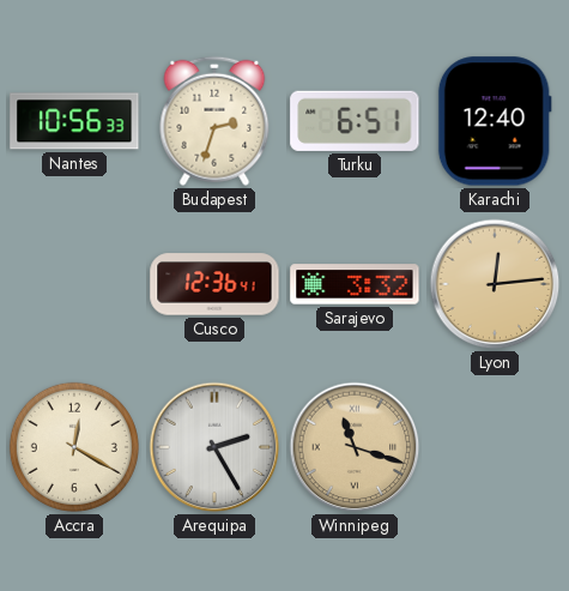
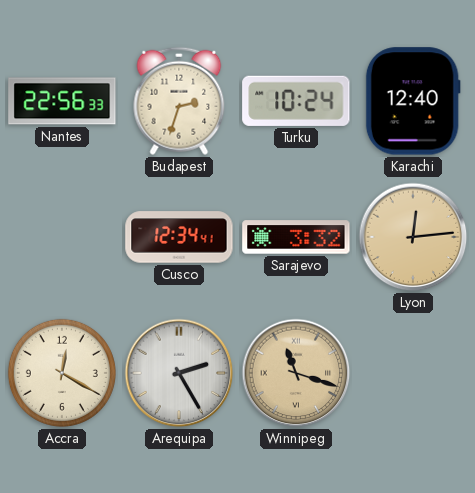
Nantes: 10:56 -> 22:56 (62, 101)
Turku: 6:51 -> 10:24 (296, 101)
Cusco: 12:36 -> 12:34 (179, 237)
